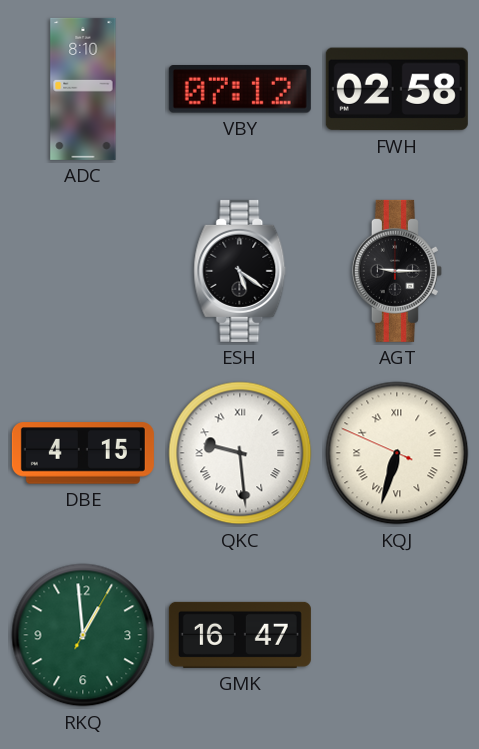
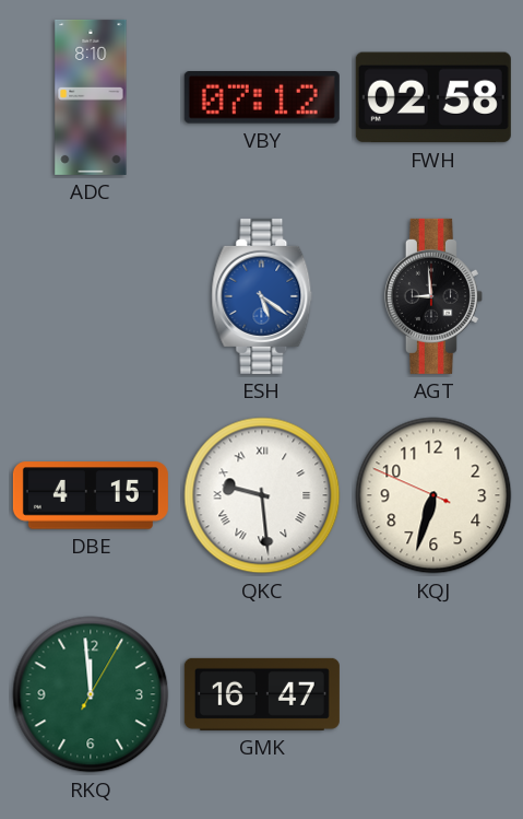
ESH dial: black -> blue (262, 296)
AGT: 9:15 -> 8:59 (433, 296)
KQJ numerals: Roman -> Arabic (433, 495)
RKQ: 12:59 -> 11:59 (91, 694)
